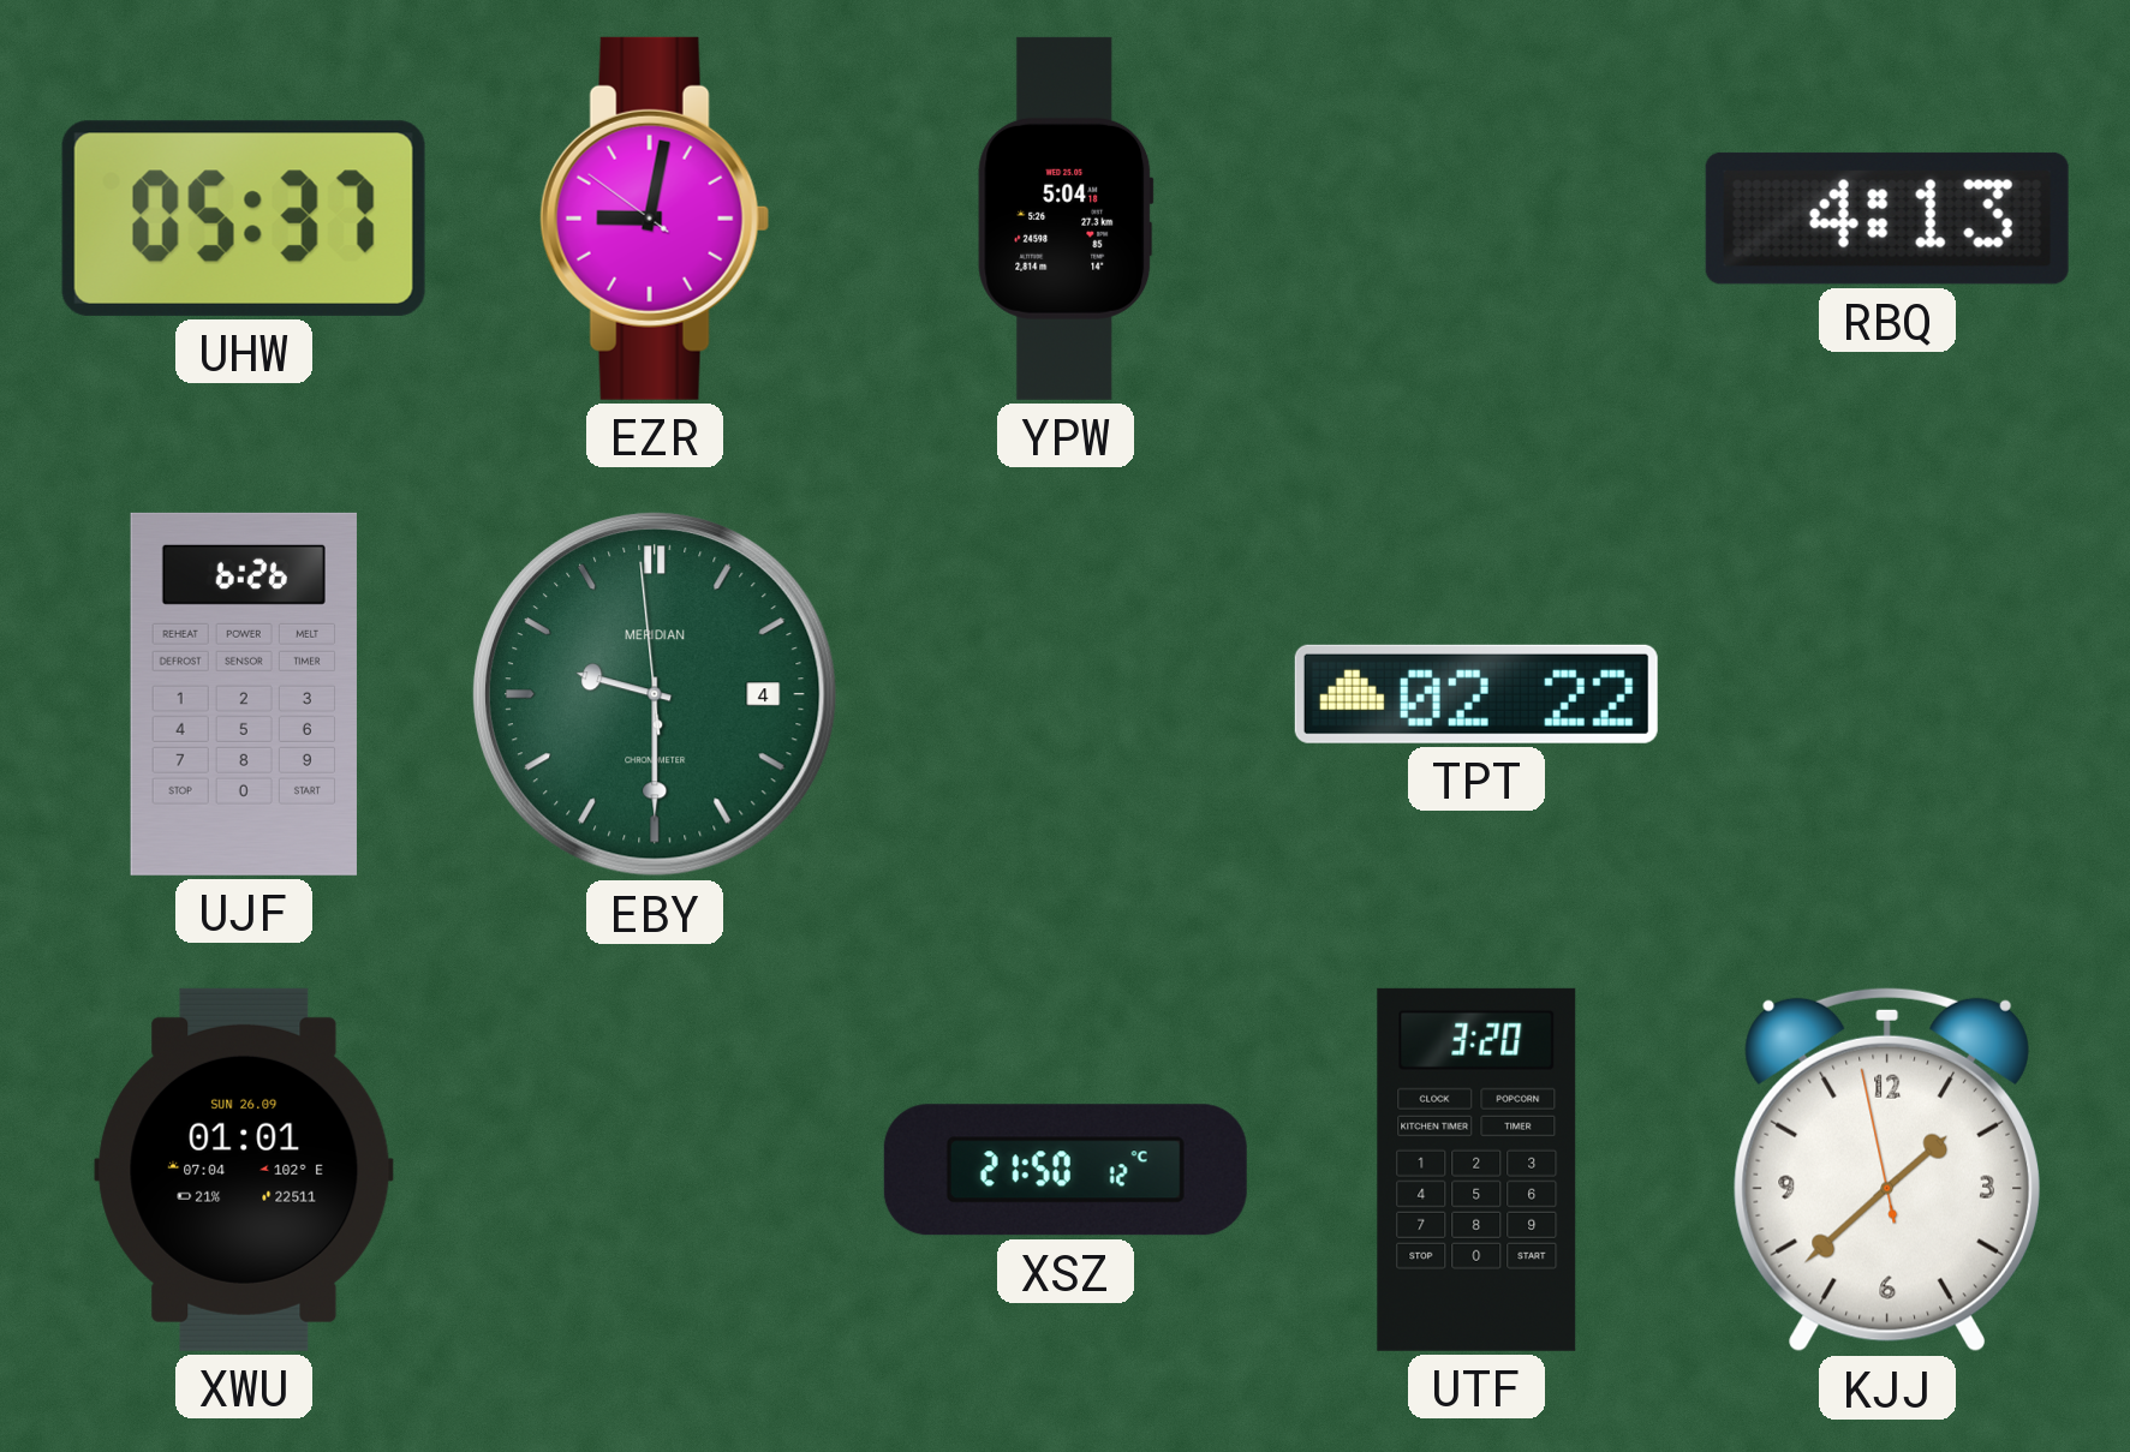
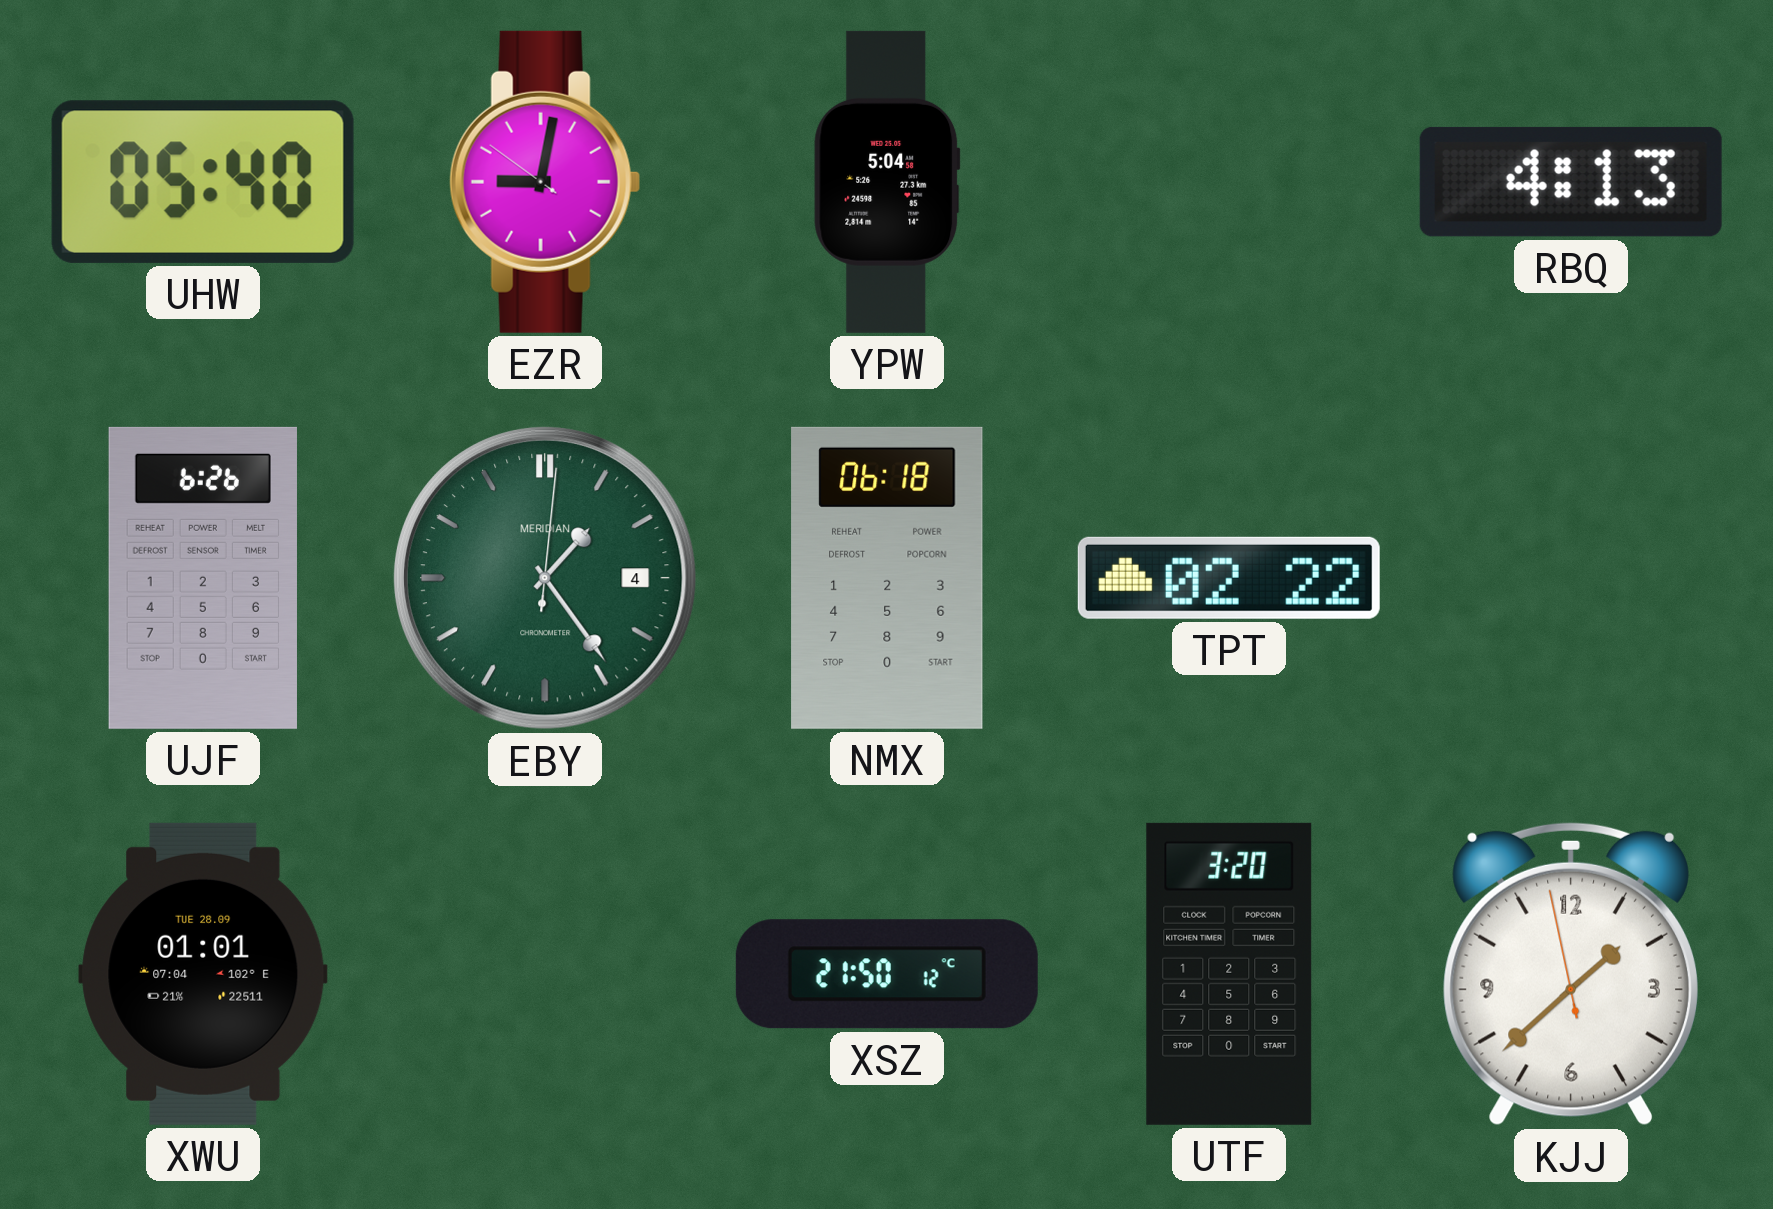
UHW: 05:37 -> 05:40 (203, 182)
YPW: 5:04:18 -> 5:04:58 (887, 182)
EBY: 9:29 -> 1:24 (545, 578)
NMX: none -> 06:18 (887, 578)
XWU date: SUN 26.09 -> TUE 28.09 (203, 974)
